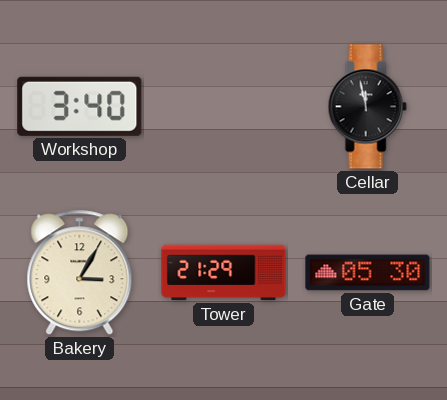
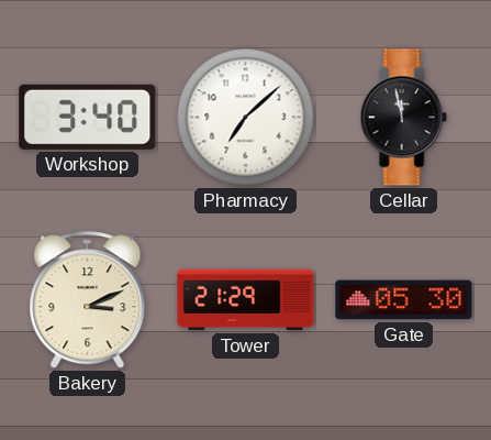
Pharmacy: none -> 7:08 (246, 118)
Bakery: 3:05 -> 3:11 (88, 300)
